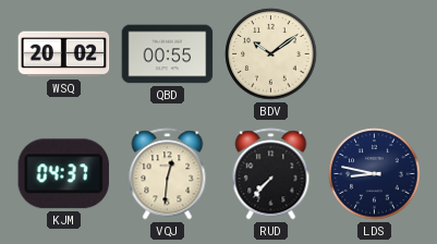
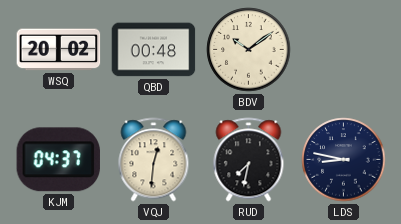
QBD: 00:55 -> 00:48 (154, 50)
RUD: 7:37 -> 7:32 (249, 160)
